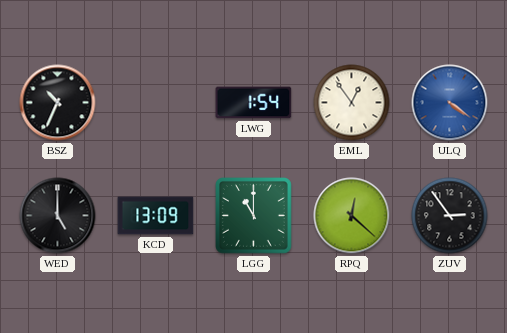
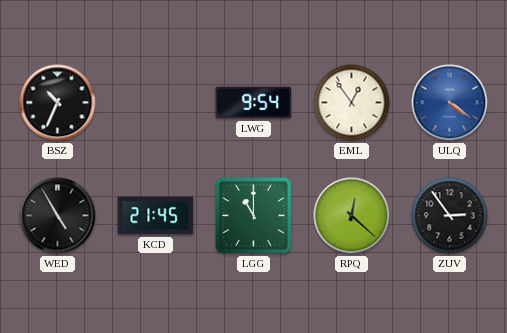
LWG: 1:54 -> 9:54 (254, 103)
WED: 5:00 -> 4:55 (58, 216)
KCD: 13:09 -> 21:45 (156, 216)
